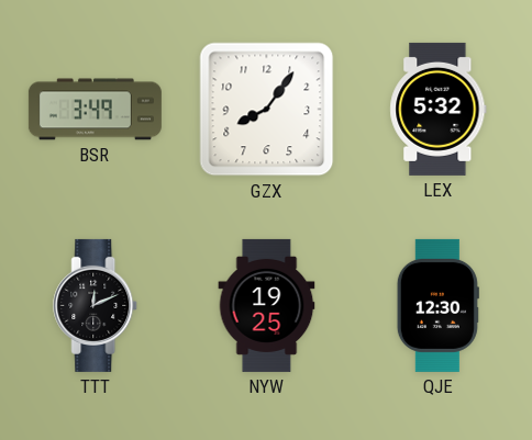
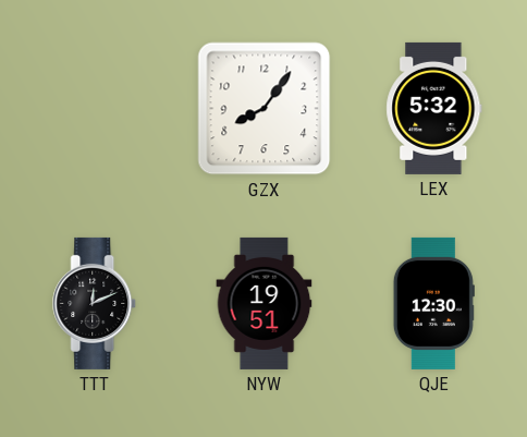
BSR: 3:49 -> none (95, 110)
NYW: 19:25 -> 19:51 (265, 303)
